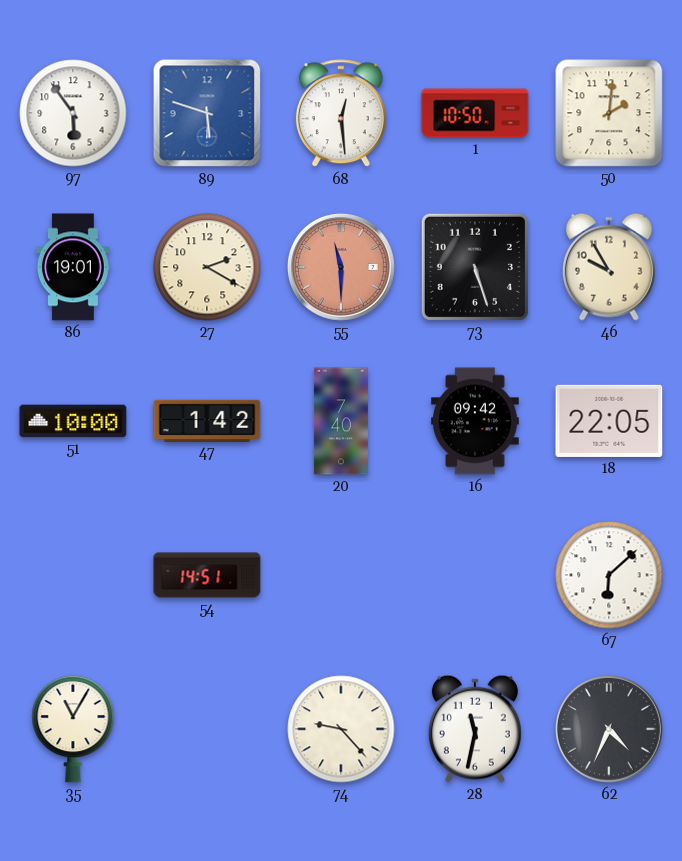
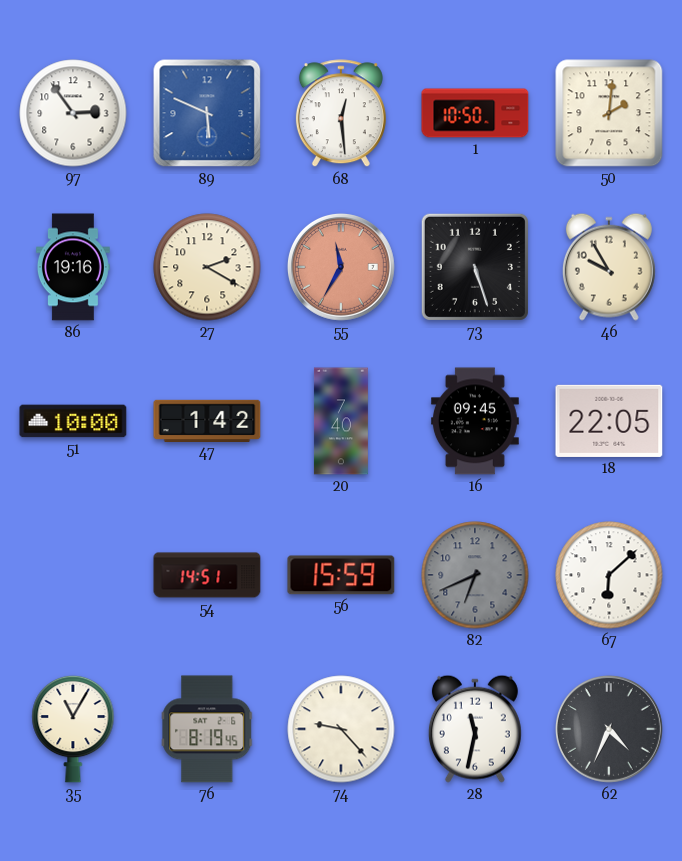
97: 5:54 -> 2:54 (73, 113)
89: 5:48 -> 5:49 (207, 113)
86: 19:01 -> 19:16 (73, 267)
55: 11:30 -> 11:35 (341, 267)
16: 09:42 -> 09:45 (475, 421)
56: none -> 15:59 (341, 575)
82: none -> 6:41 (475, 575)
76: none -> 8:19 (207, 729)
